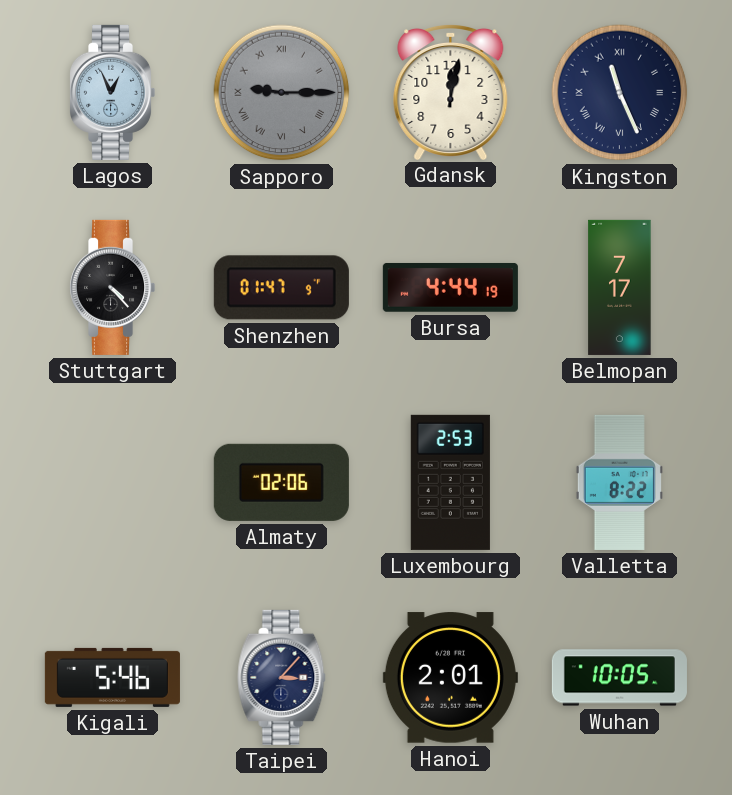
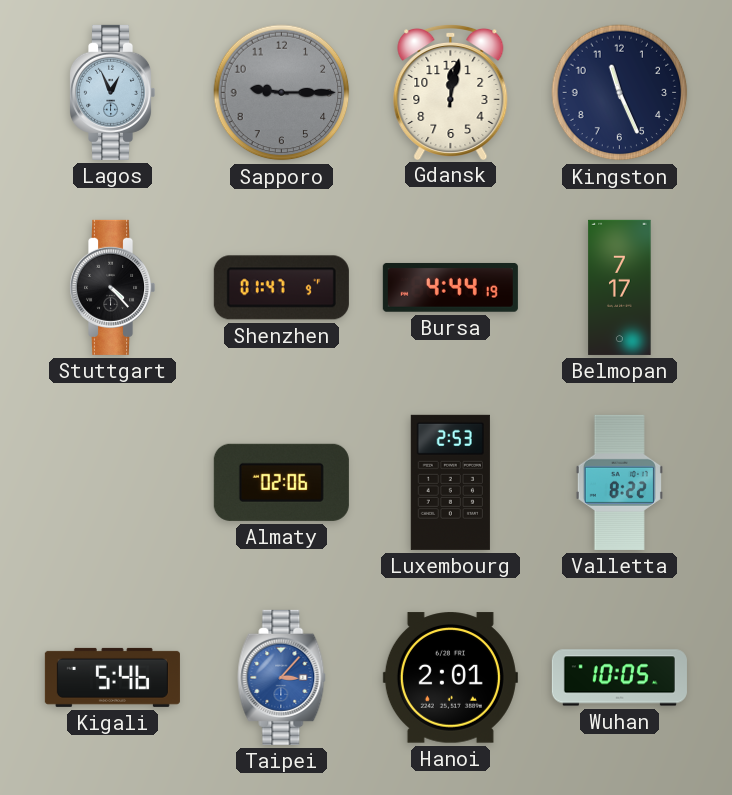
Sapporo numerals: Roman -> Arabic (282, 93)
Kingston numerals: Roman -> Arabic (620, 93)
Taipei dial: navy -> blue (282, 677)
